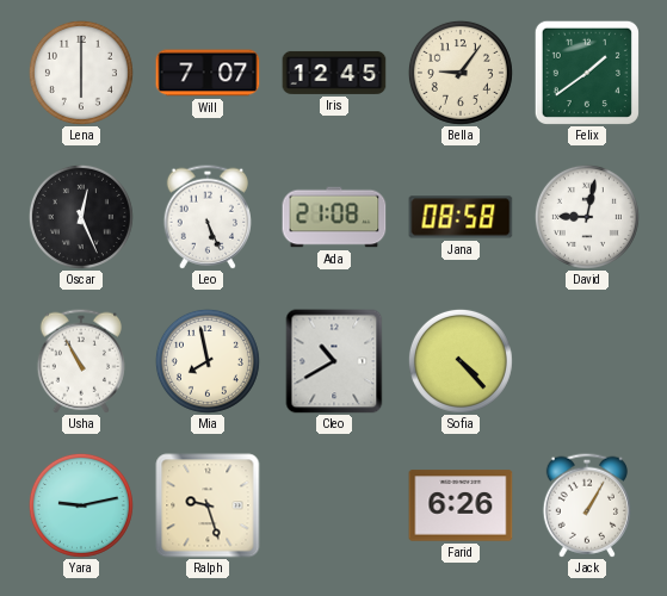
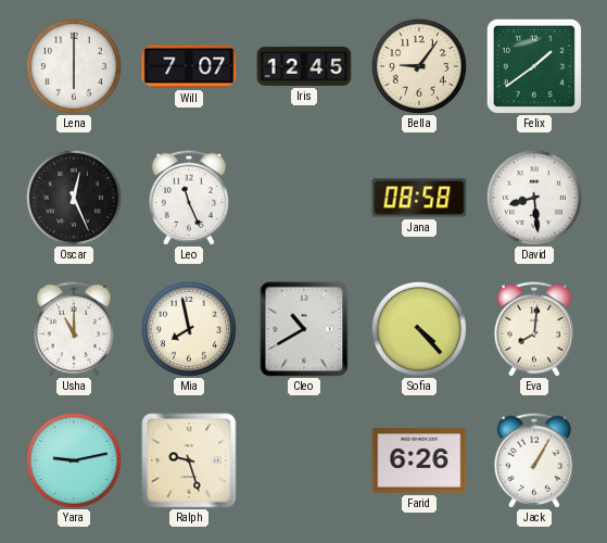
Leo: 5:26 -> 11:26 (189, 198)
Ada: 21:08 -> none (334, 217)
David: 9:02 -> 8:29 (534, 198)
Usha: 10:55 -> 11:00 (74, 329)
Eva: none -> 8:01 (534, 329)
